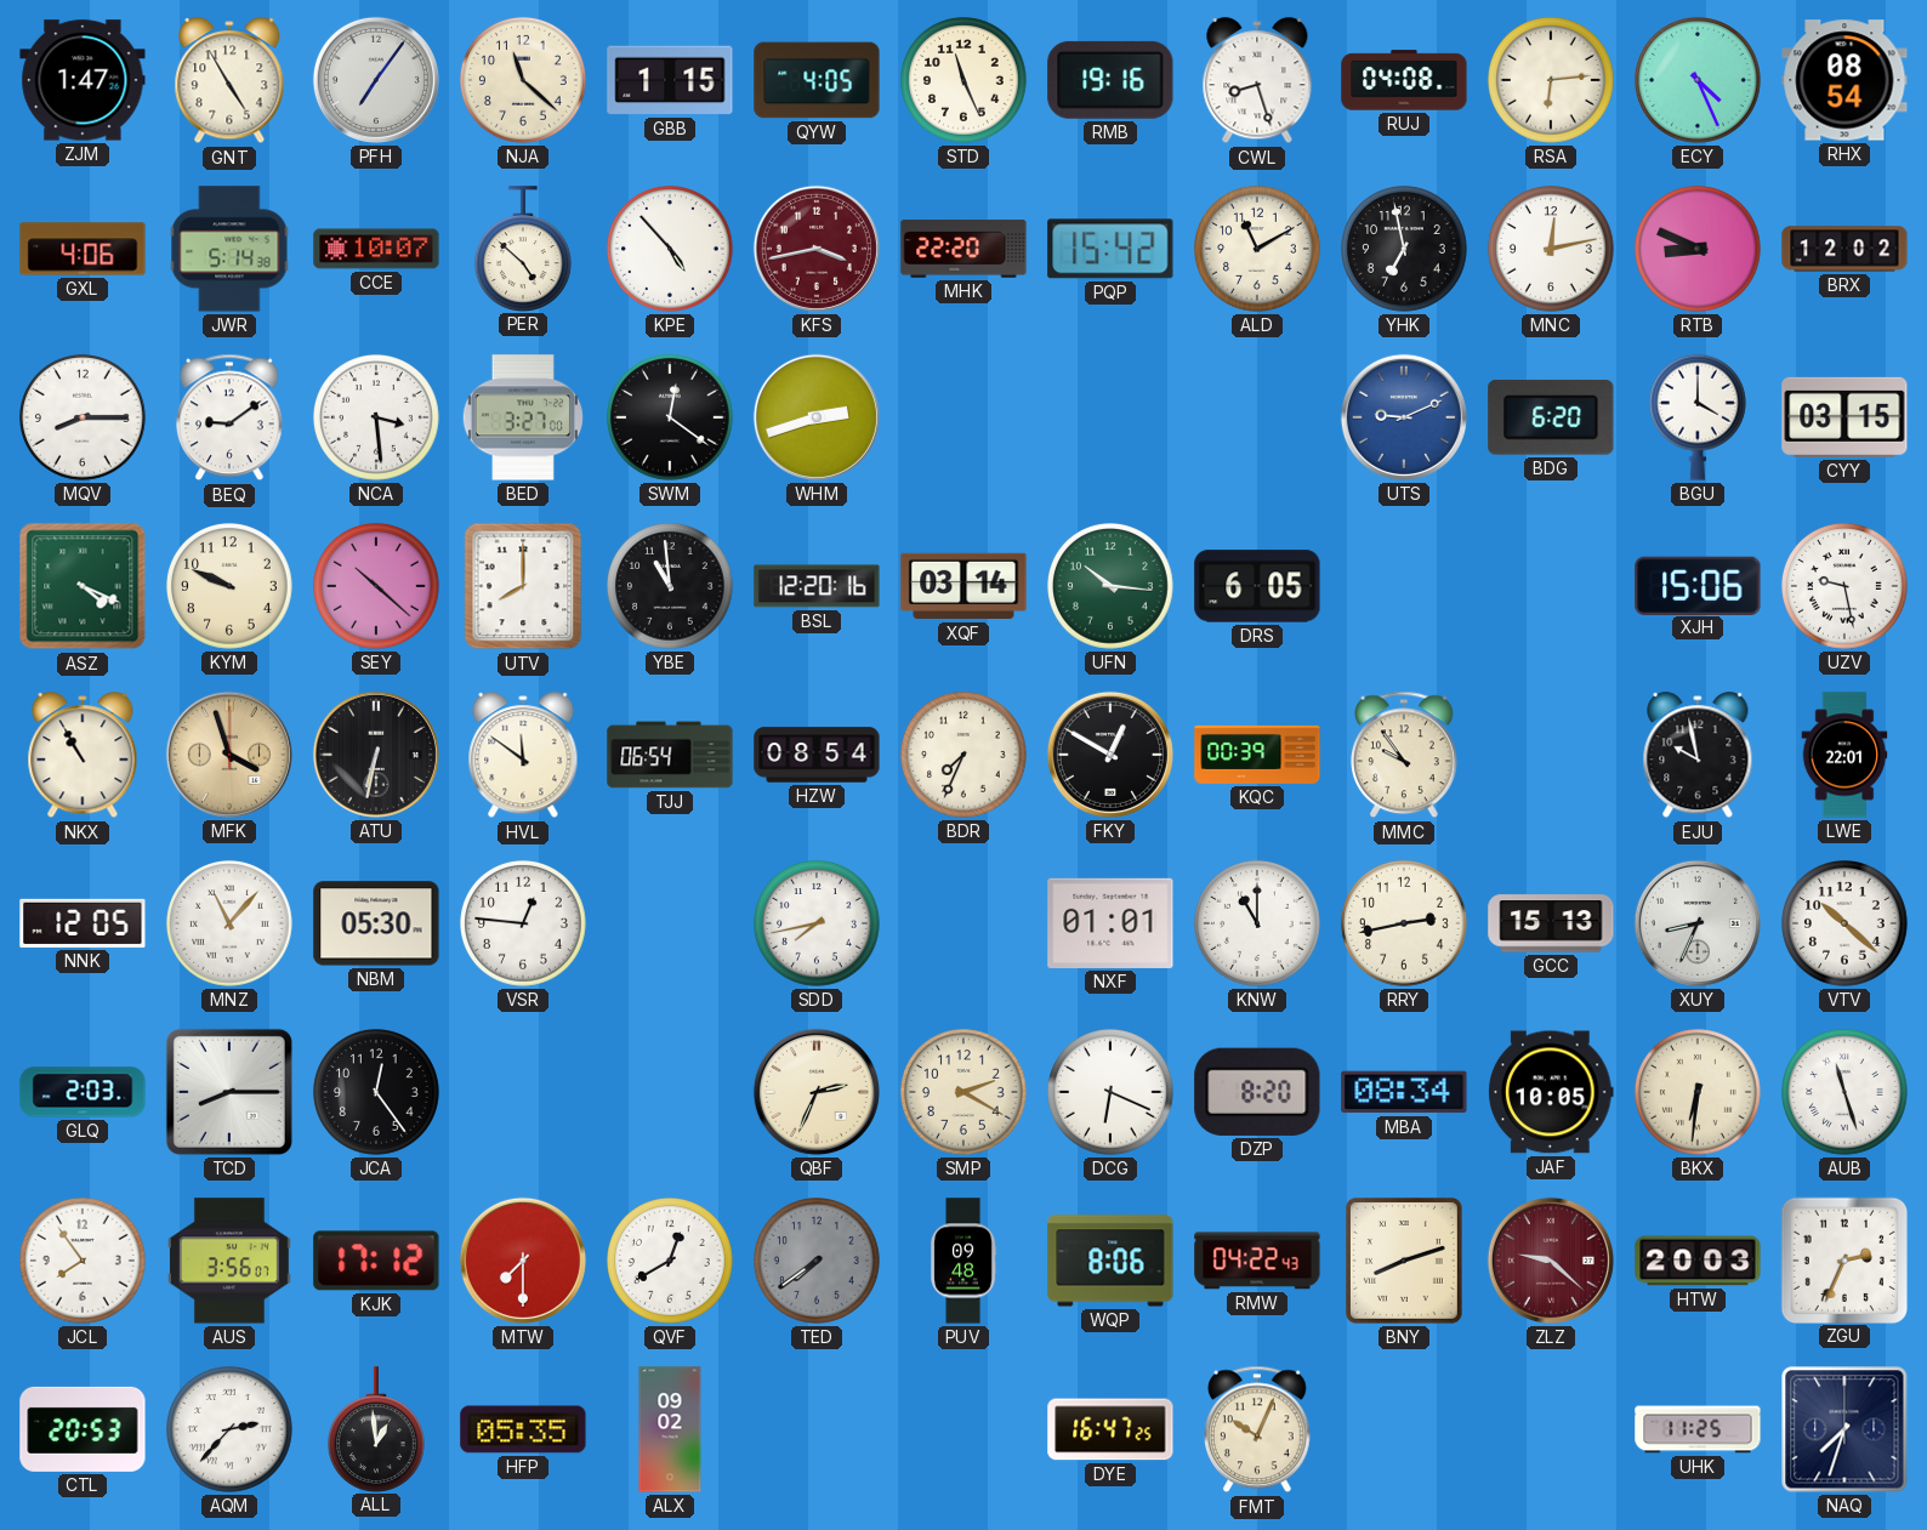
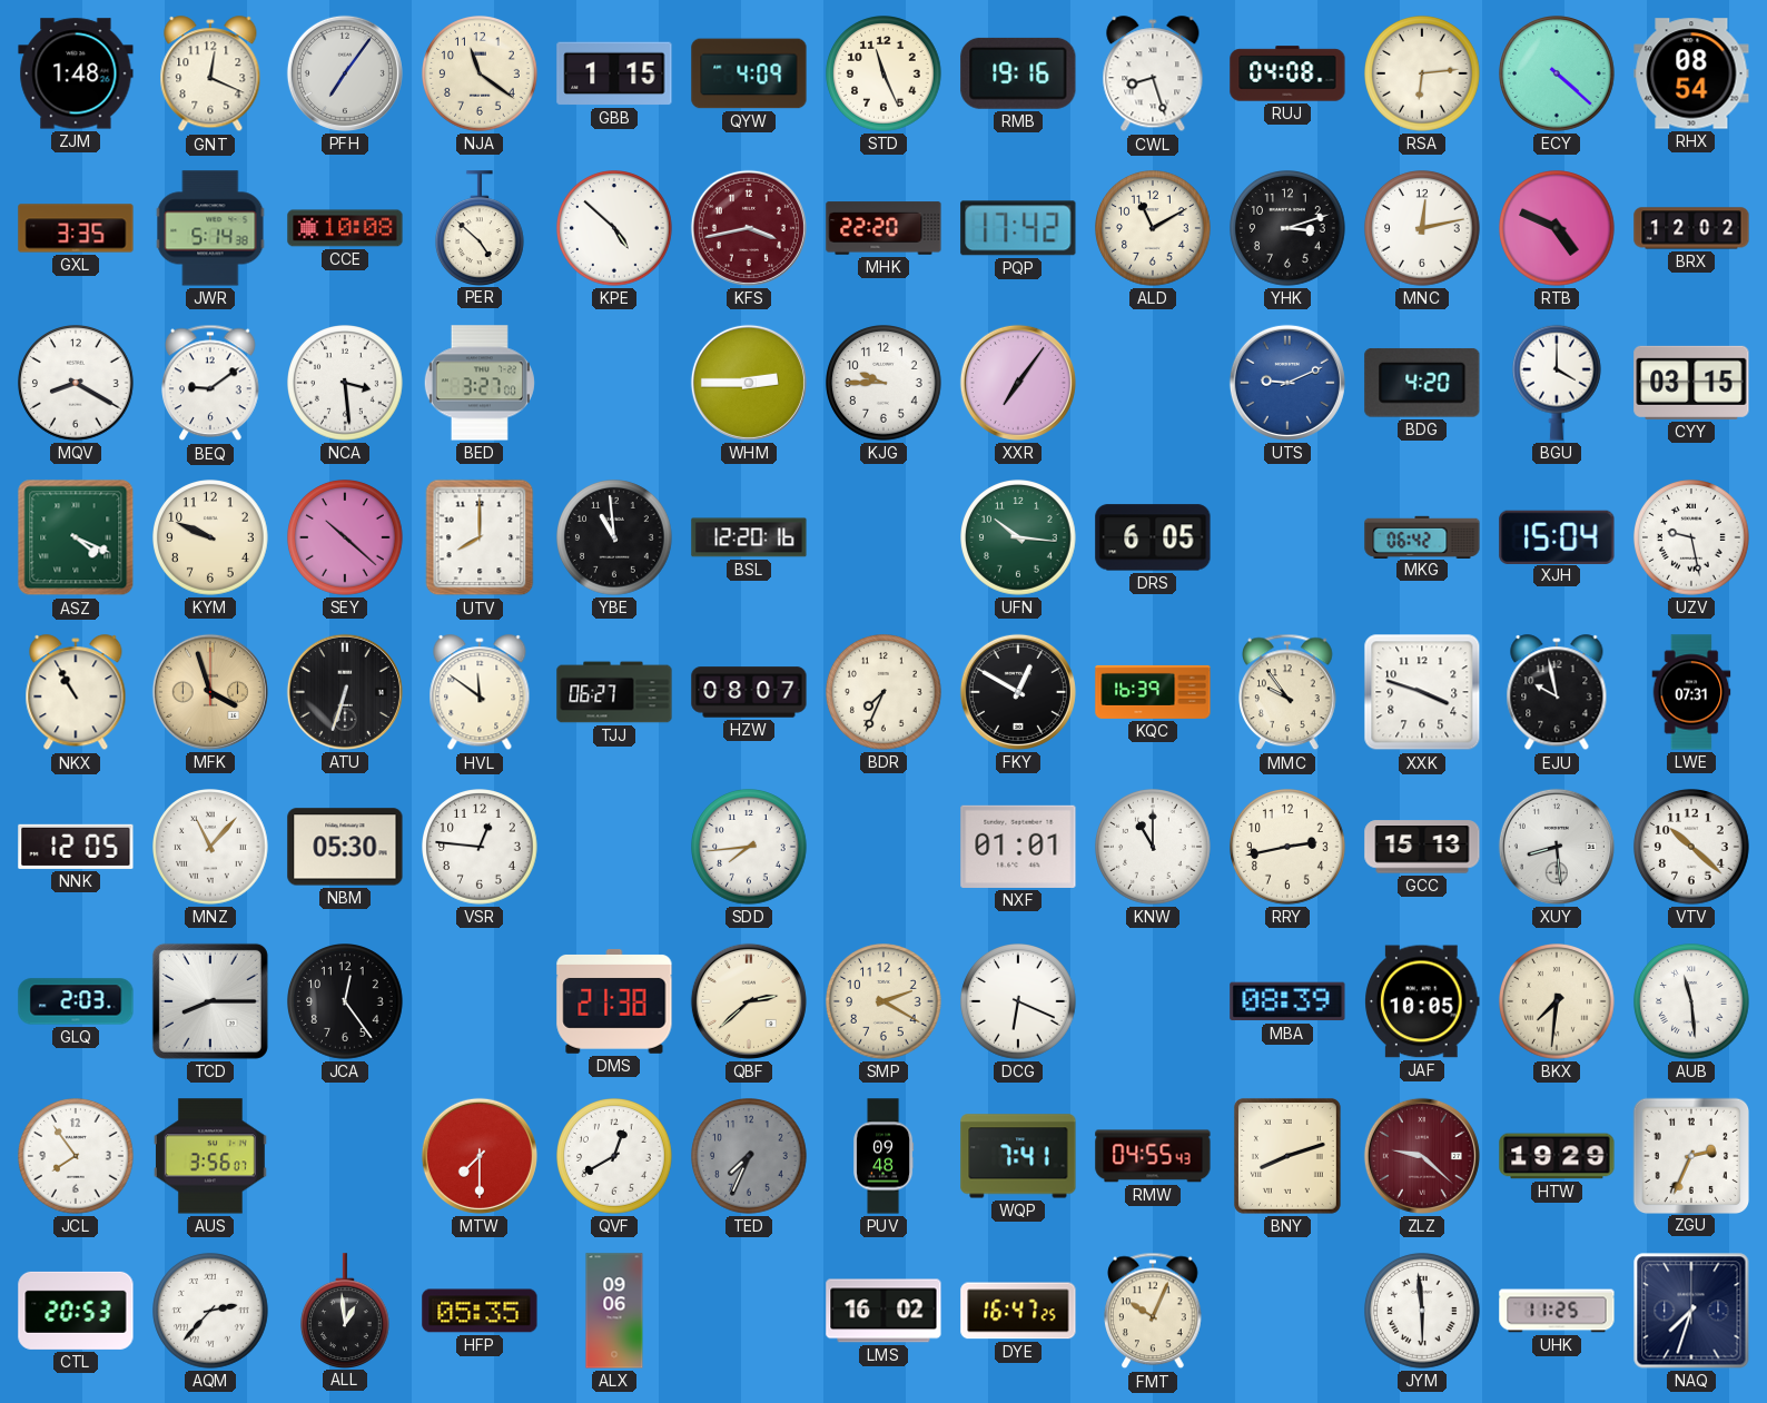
ZJM: 1:47 -> 1:48 (76, 73)
GNT: 4:55 -> 12:19 (210, 75)
NJA: 11:22 -> 11:21 (481, 75)
QYW: 4:05 -> 4:09 (749, 73)
ECY: 4:26 -> 4:22 (1558, 75)
GXL: 4:06 -> 3:35 (76, 228)
CCE: 10:07 -> 10:08 (345, 228)
KPE: 4:53 -> 4:52 (615, 229)
PQP: 15:42 -> 17:42 (1018, 228)
YHK: 6:58 -> 3:12 (1289, 229)
RTB: 8:49 -> 4:49 (1558, 229)
MQV: 8:15 -> 8:20 (77, 384)
SWM: 12:21 -> none (671, 419)
WHM: 2:42 -> 2:45 (749, 383)
KJG: none -> 9:45 (885, 384)
XXR: none -> 7:06 (1018, 383)
BDG: 6:20 -> 4:20 (1422, 383)
XQF: 03:14 -> none (964, 586)
MKG: none -> 06:42 (1422, 536)
XJH: 15:06 -> 15:04 (1557, 536)
ATU: 6:32 -> 6:33 (345, 692)
TJJ: 06:54 -> 06:27 (614, 692)
HZW: 08:54 -> 08:07 (749, 692)
KQC: 00:39 -> 16:39 (1153, 692)
XXK: none -> 3:48 (1422, 692)
LWE: 22:01 -> 07:31 (1691, 692)
SDD: 7:43 -> 7:44 (750, 848)
XUY: 8:34 -> 8:29 (1557, 847)
DMS: none -> 21:38 (614, 1001)
QBF: 2:34 -> 2:38 (749, 1001)
DZP: 8:20 -> none (1257, 1092)
MBA: 08:34 -> 08:39 (1287, 1001)
BKX: 6:31 -> 7:31 (1558, 1002)
AUB: 11:27 -> 11:29 (1692, 1002)
KJK: 17:12 -> none (376, 1261)
TED: 7:39 -> 7:34 (750, 1157)
WQP: 8:06 -> 7:41 (1018, 1156)
RMW: 04:22 -> 04:55 (1153, 1156)
HTW: 20:03 -> 19:29 (1557, 1156)
ALX: 09:02 -> 09:06 (614, 1311)
LMS: none -> 16:02 (883, 1311)
JYM: none -> 5:59 (1423, 1312)
